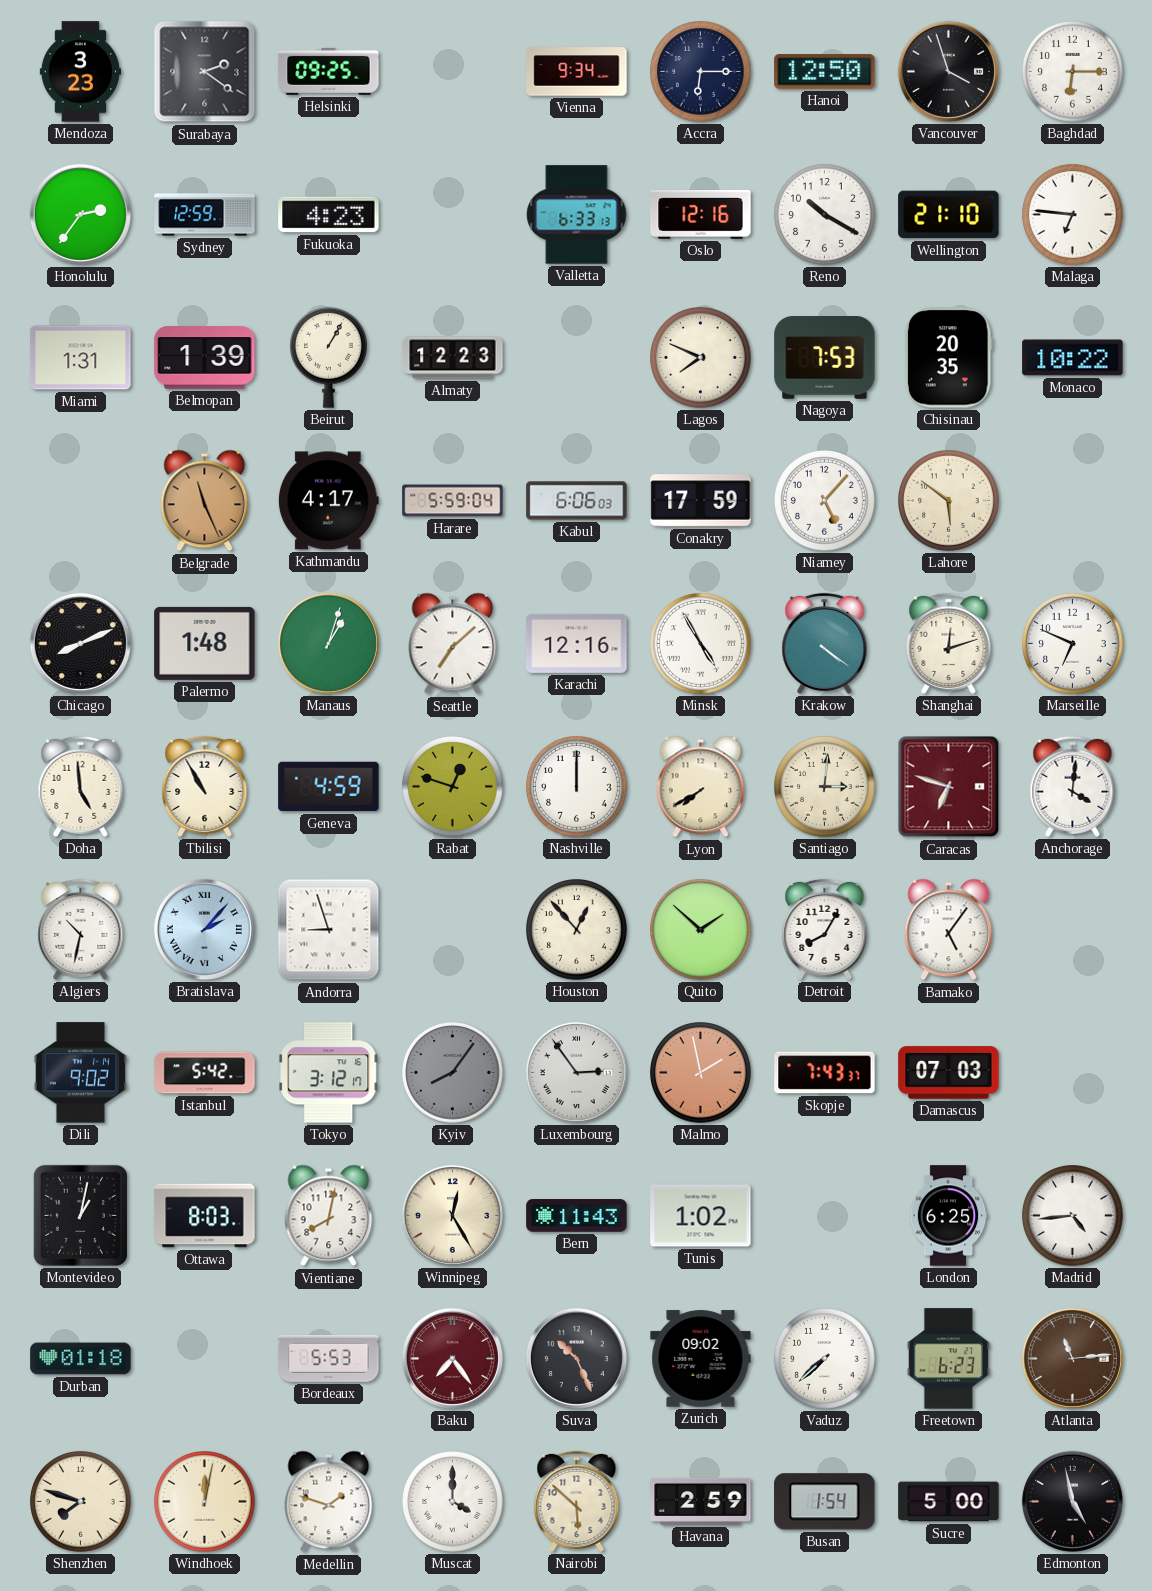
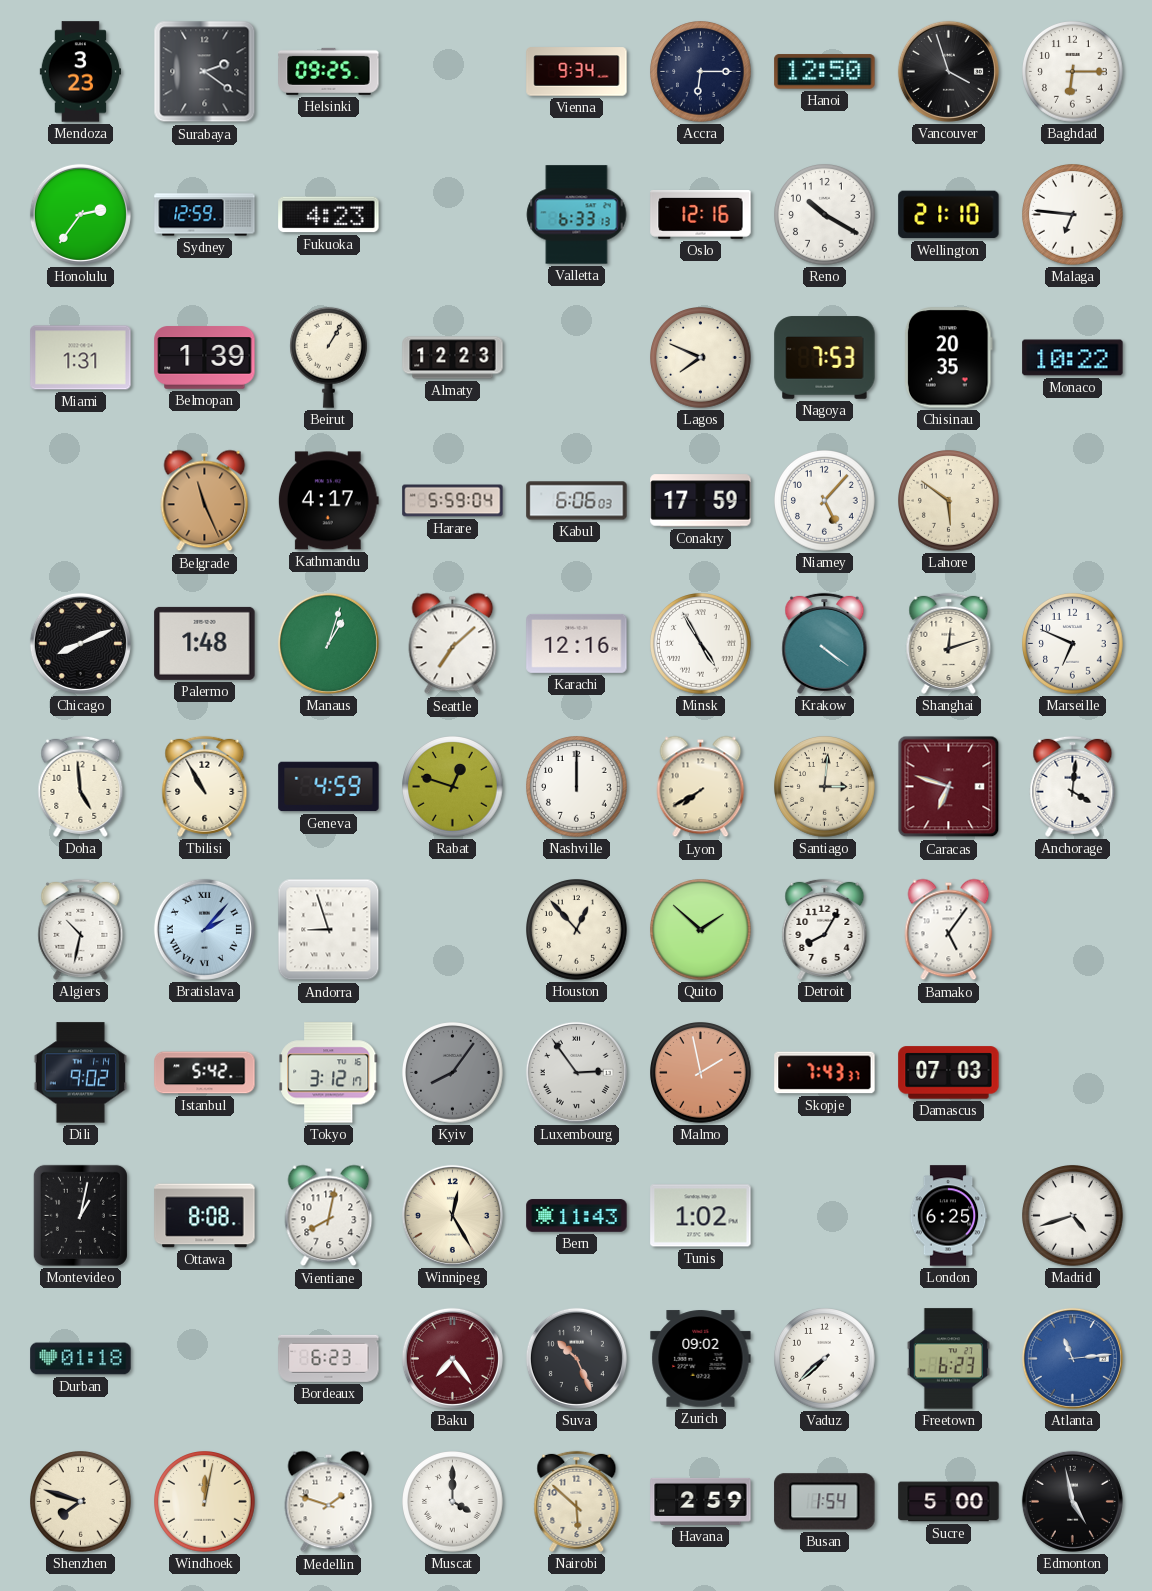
Ottawa: 8:03 -> 8:08 (205, 1216)
Madrid: 4:44 -> 4:42 (1073, 1216)
Bordeaux: 5:53 -> 6:23 (329, 1358)
Atlanta dial: brown -> blue (1072, 1358)
